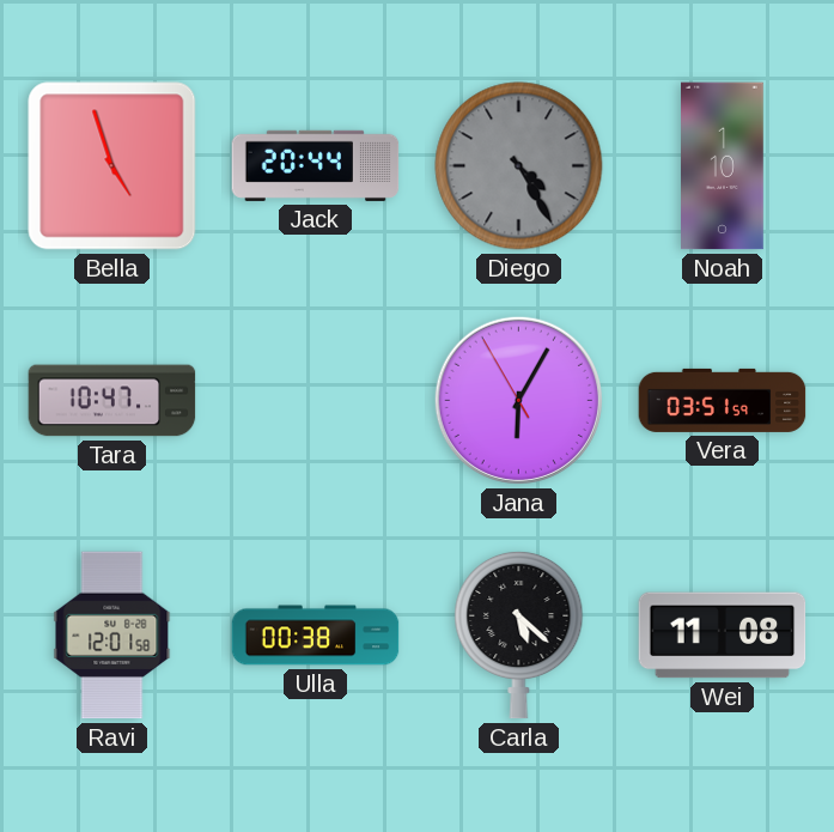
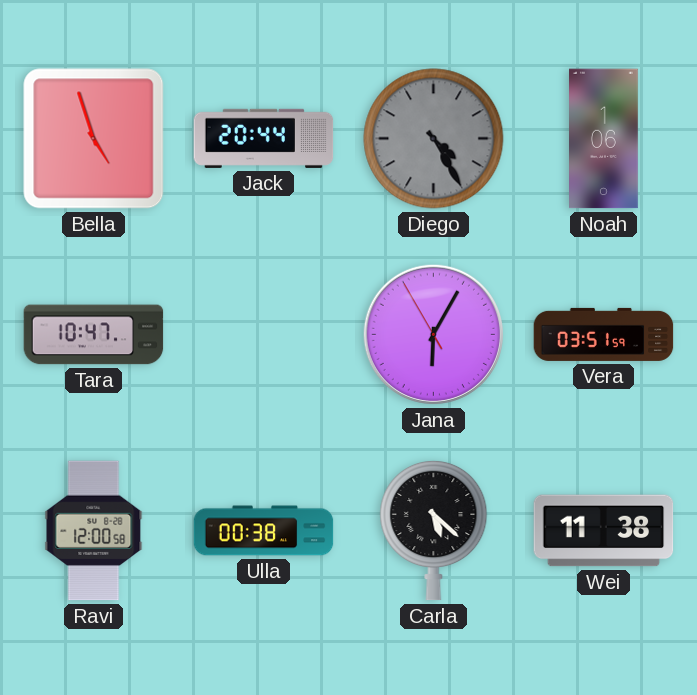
Noah: 1:10 -> 1:06 (604, 139)
Ravi: 12:01 -> 12:00 (94, 531)
Wei: 11:08 -> 11:38 (604, 531)
